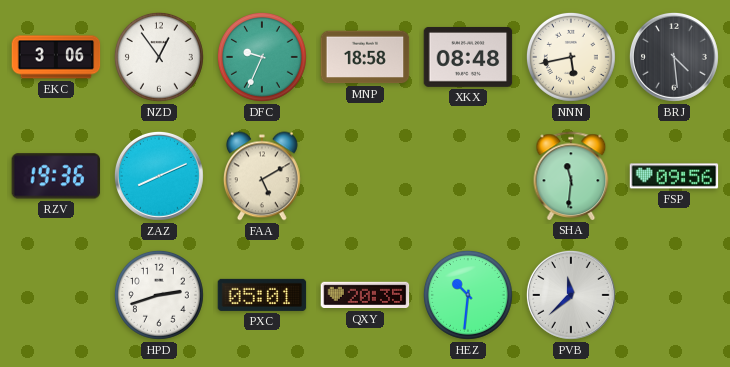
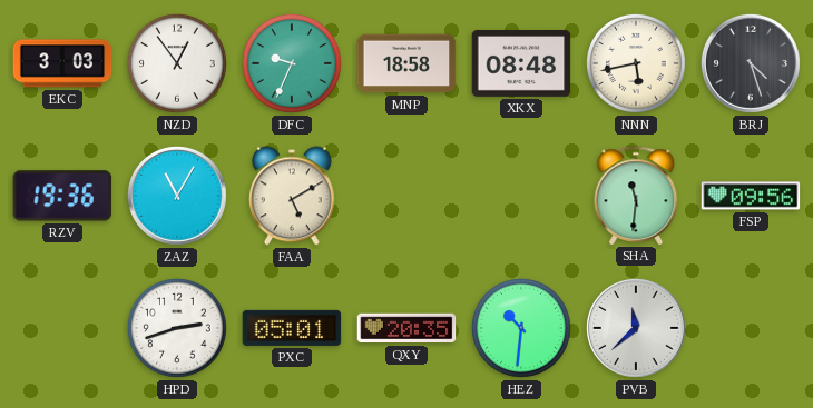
EKC: 3:06 -> 3:03 (62, 63)
BRJ: 4:29 -> 4:27 (751, 63)
ZAZ: 8:11 -> 11:05 (177, 196)
